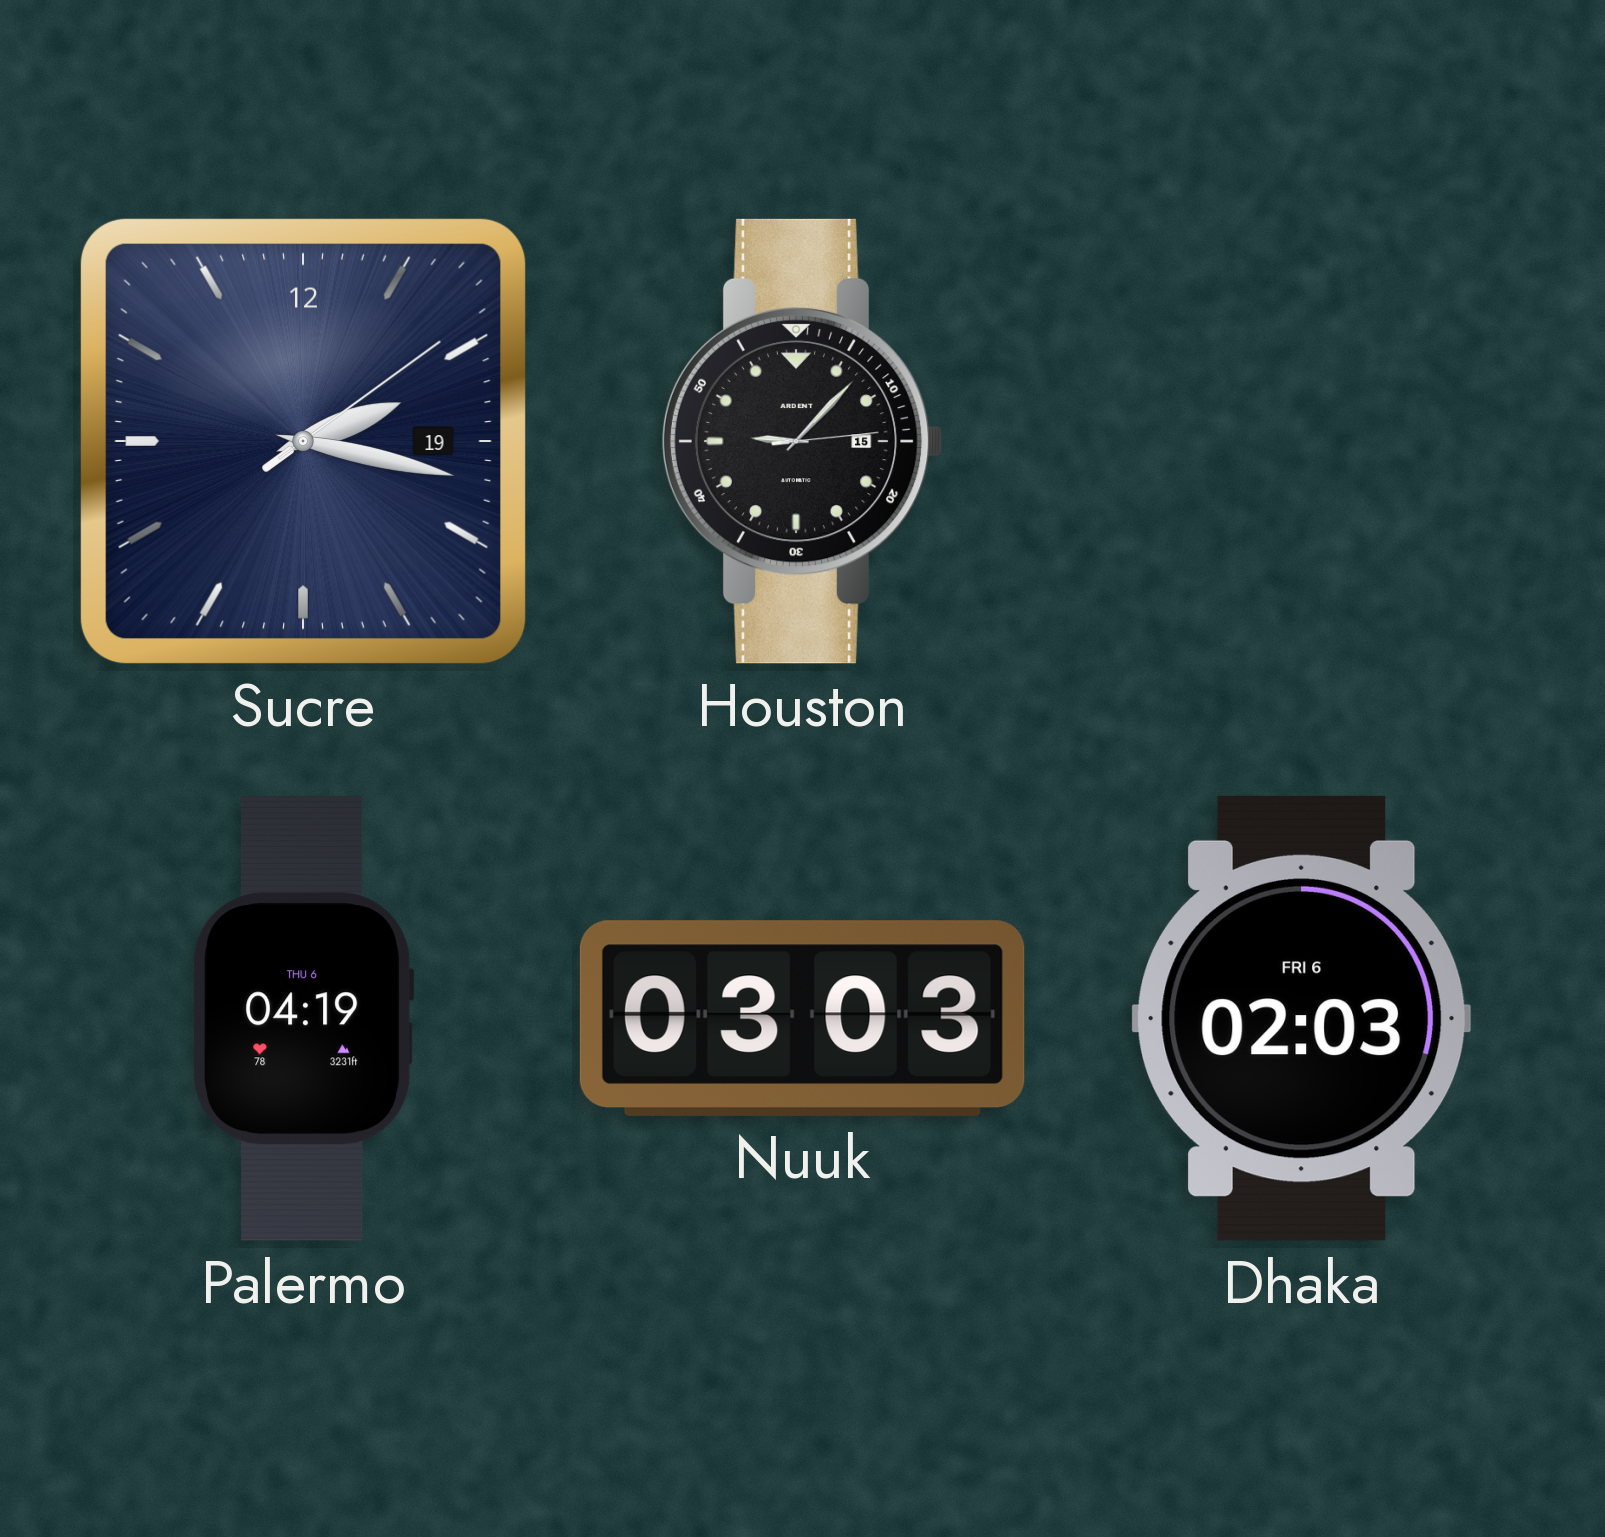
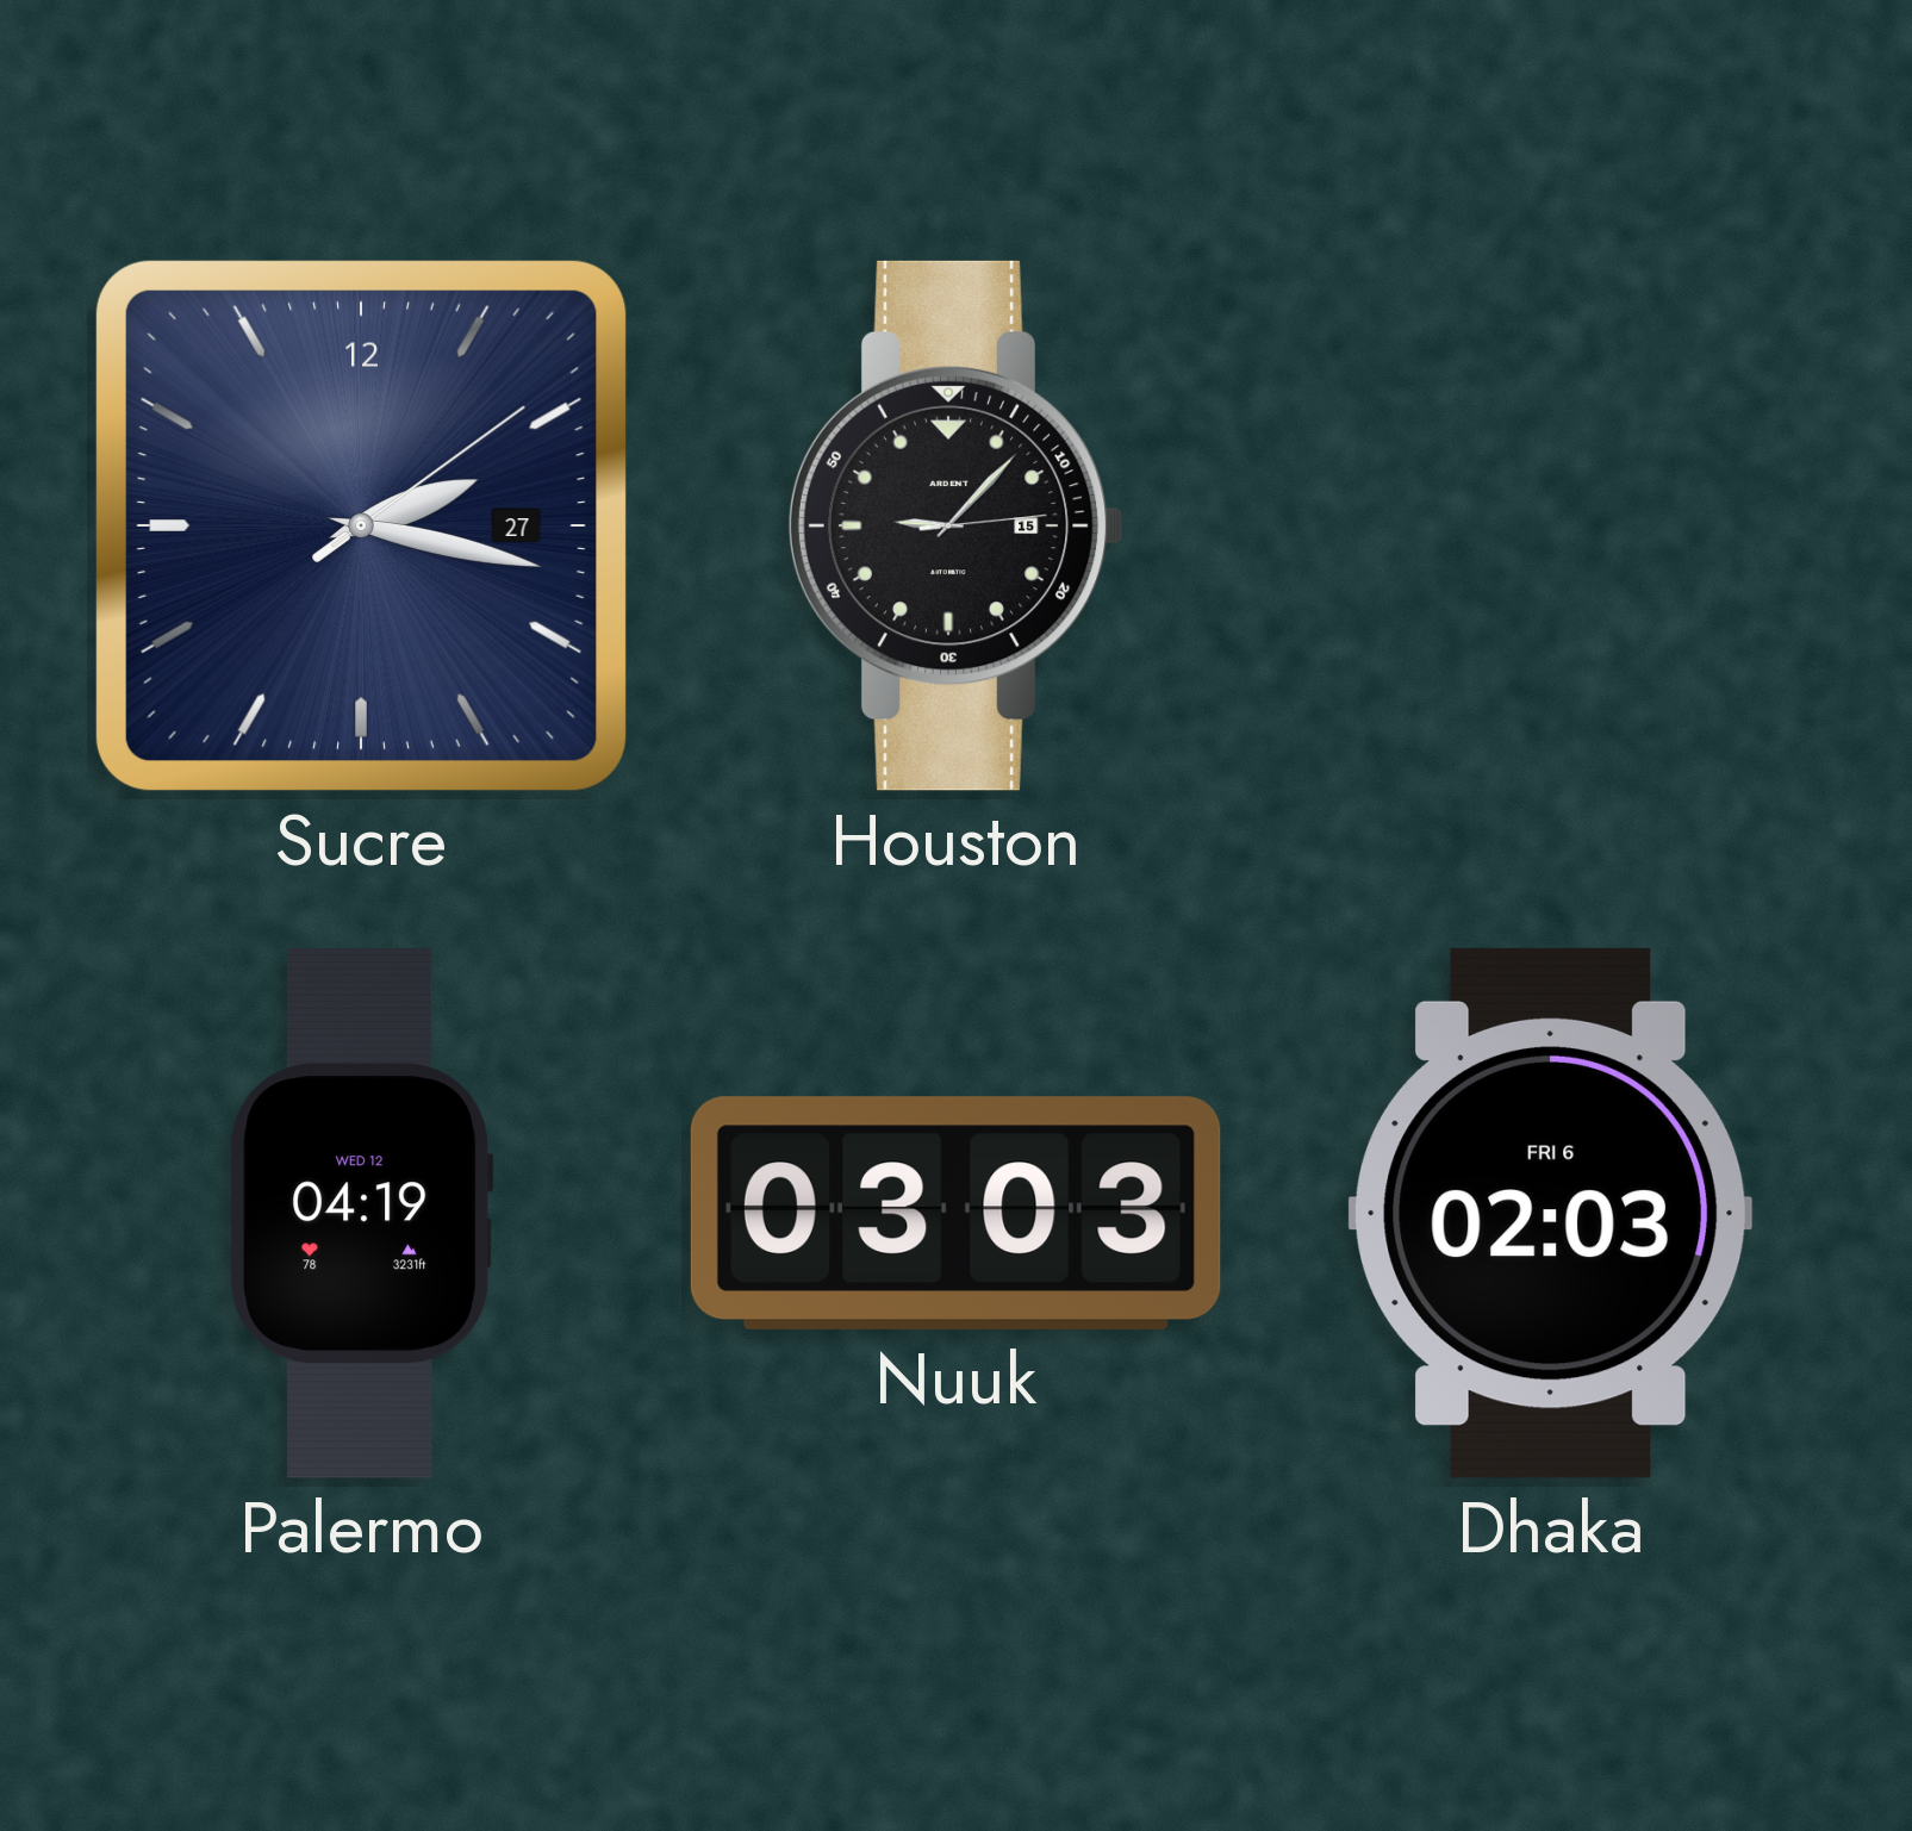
Sucre date: 19 -> 27 (361, 525)
Palermo date: THU 6 -> WED 12 (362, 1213)
